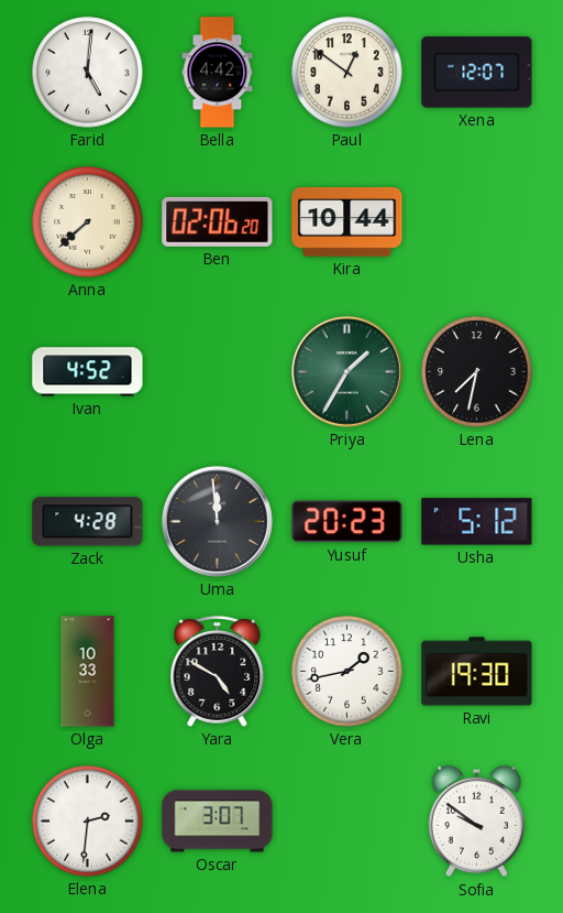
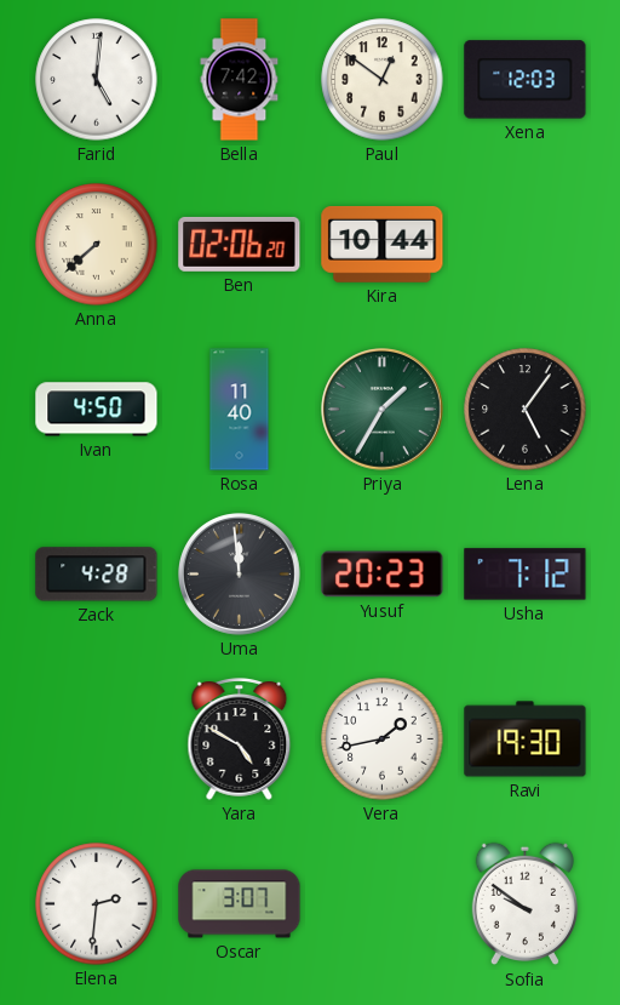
Bella: 4:42 -> 7:42 (240, 80)
Xena: 12:07 -> 12:03 (526, 80)
Ivan: 4:52 -> 4:50 (97, 410)
Rosa: none -> 11:40 (240, 410)
Lena: 7:32 -> 5:06 (526, 410)
Usha: 5:12 -> 7:12 (526, 575)
Olga: 10:33 -> none (88, 672)
